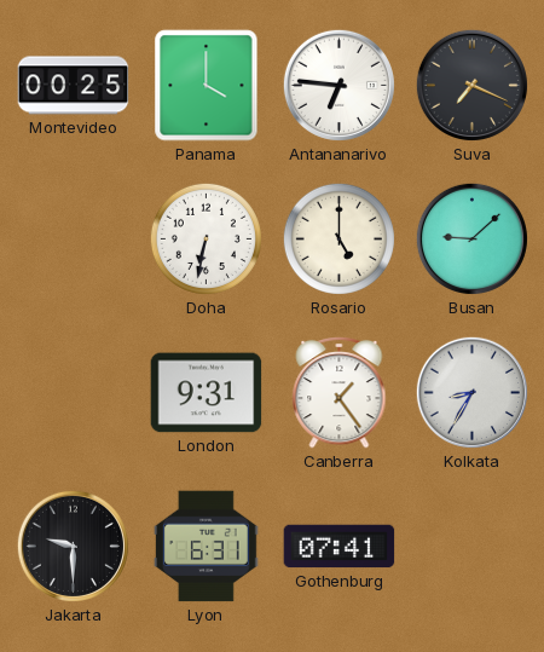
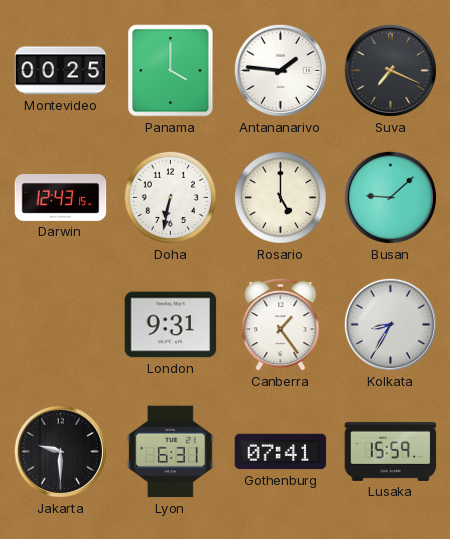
Antananarivo: 6:46 -> 1:46 (280, 70)
Darwin: none -> 12:43 (61, 197)
Lusaka: none -> 15:59 (391, 451)
